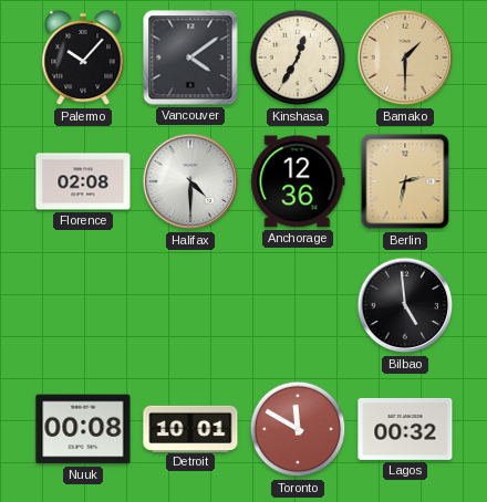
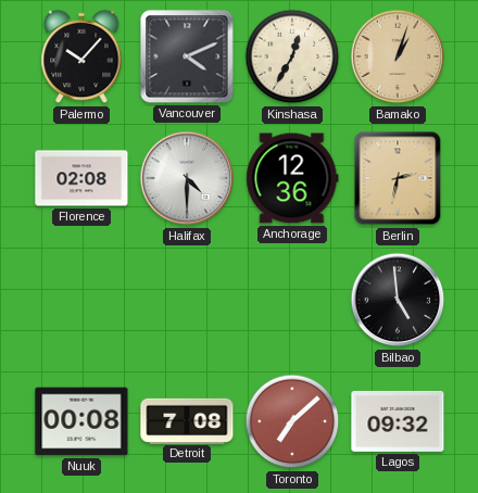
Vancouver: 4:09 -> 4:11 (187, 56)
Bamako: 1:30 -> 1:03 (398, 56)
Detroit: 10:01 -> 7:08 (187, 420)
Toronto: 11:50 -> 7:08 (292, 421)
Lagos: 00:32 -> 09:32 (398, 421)
